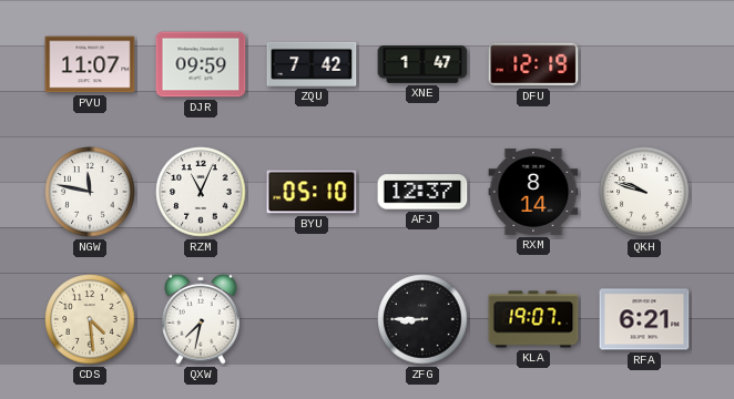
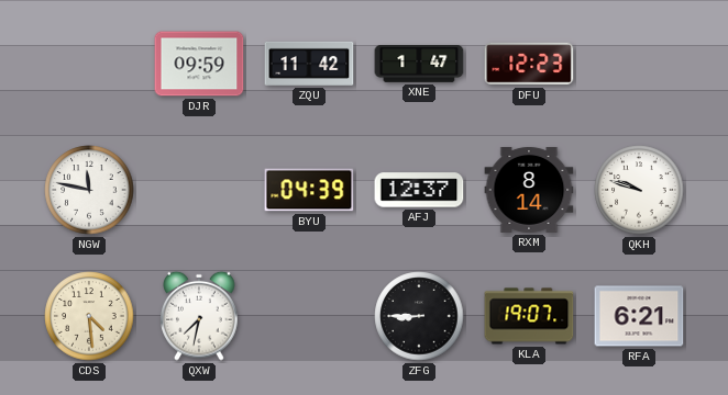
PVU: 11:07 -> none (90, 64)
ZQU: 7:42 -> 11:42 (309, 64)
DFU: 12:19 -> 12:23 (529, 64)
RZM: 11:04 -> none (201, 192)
BYU: 05:10 -> 04:39 (309, 190)
